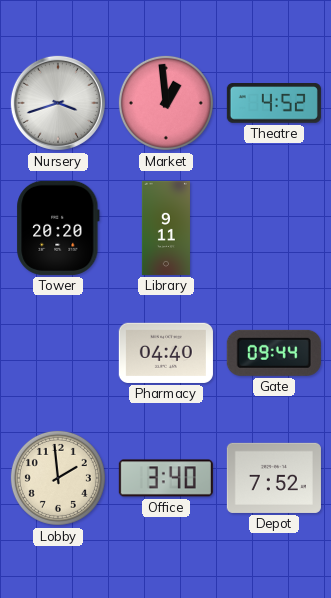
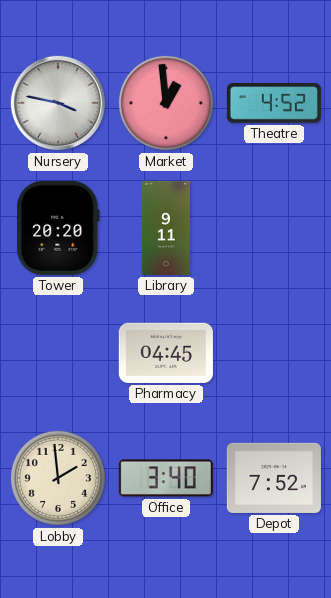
Nursery: 3:42 -> 3:47 (58, 103)
Pharmacy: 04:40 -> 04:45 (166, 353)
Gate: 09:44 -> none (274, 353)
